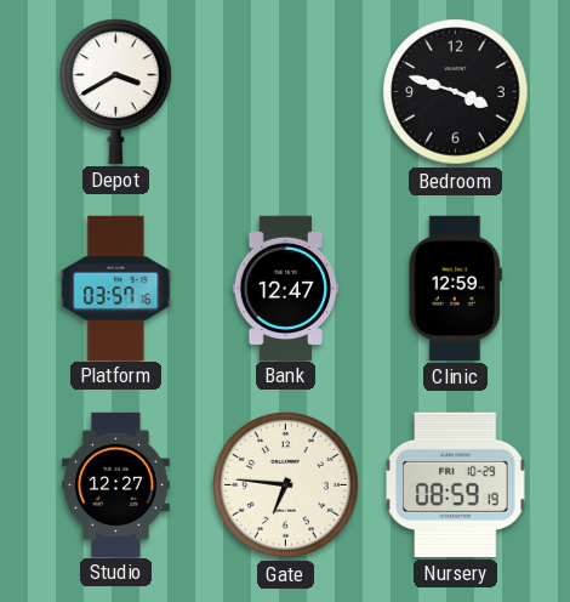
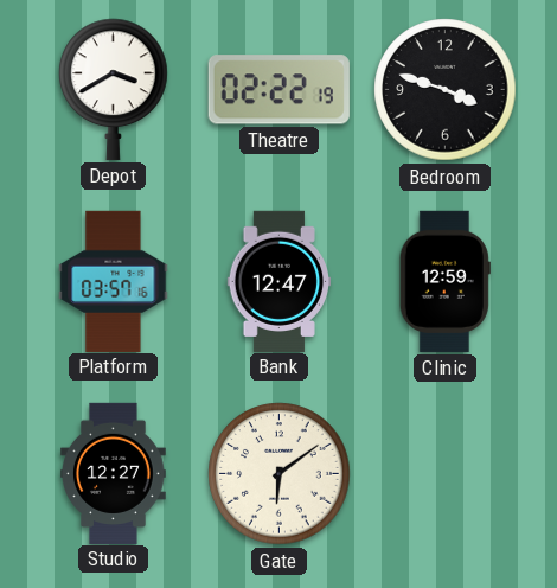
Theatre: none -> 02:22 (278, 90)
Gate: 6:46 -> 6:09 (280, 474)
Nursery: 08:59 -> none (456, 484)
